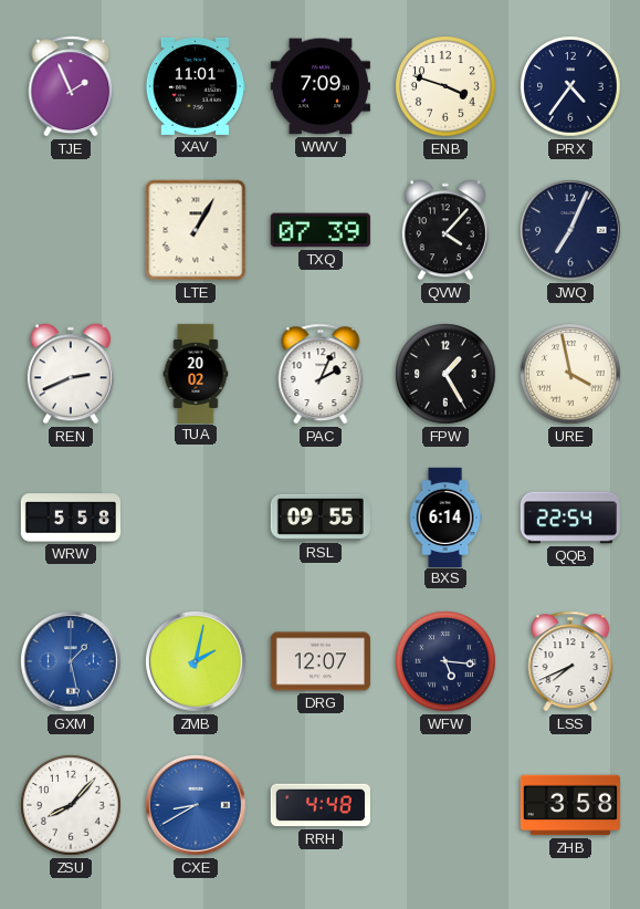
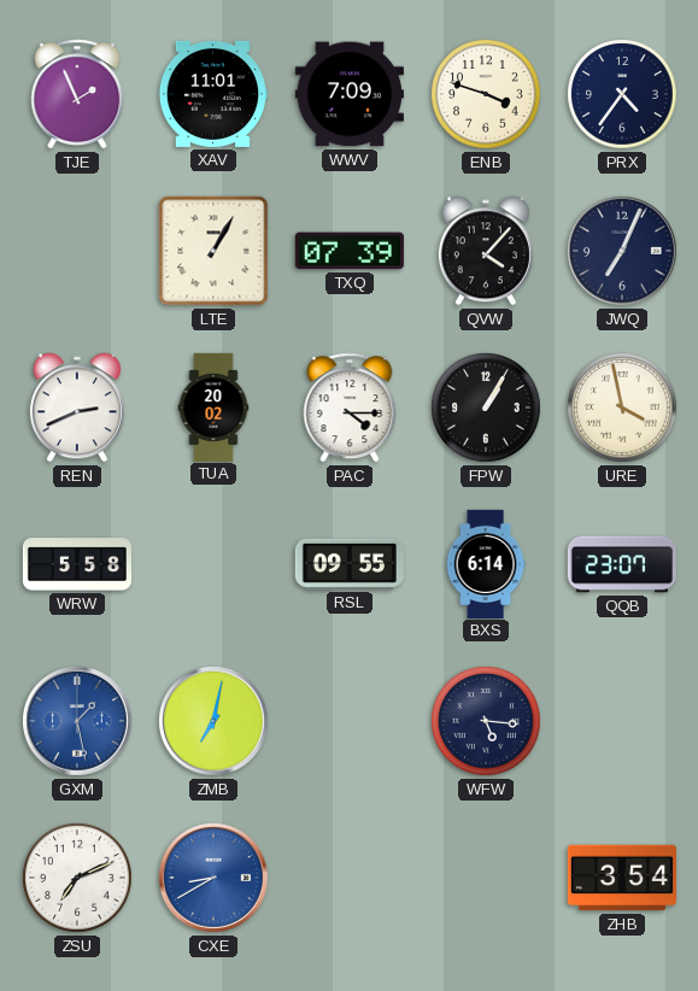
PAC: 2:04 -> 4:15 (350, 407)
FPW: 1:25 -> 1:05 (486, 407)
QQB: 22:54 -> 23:07 (621, 564)
ZMB: 2:02 -> 7:02 (215, 722)
DRG: 12:07 -> none (321, 661)
LSS: 7:41 -> none (570, 661)
ZSU: 8:07 -> 7:11 (77, 878)
RRH: 4:48 -> none (321, 805)
ZHB: 3:58 -> 3:54 (622, 878)
